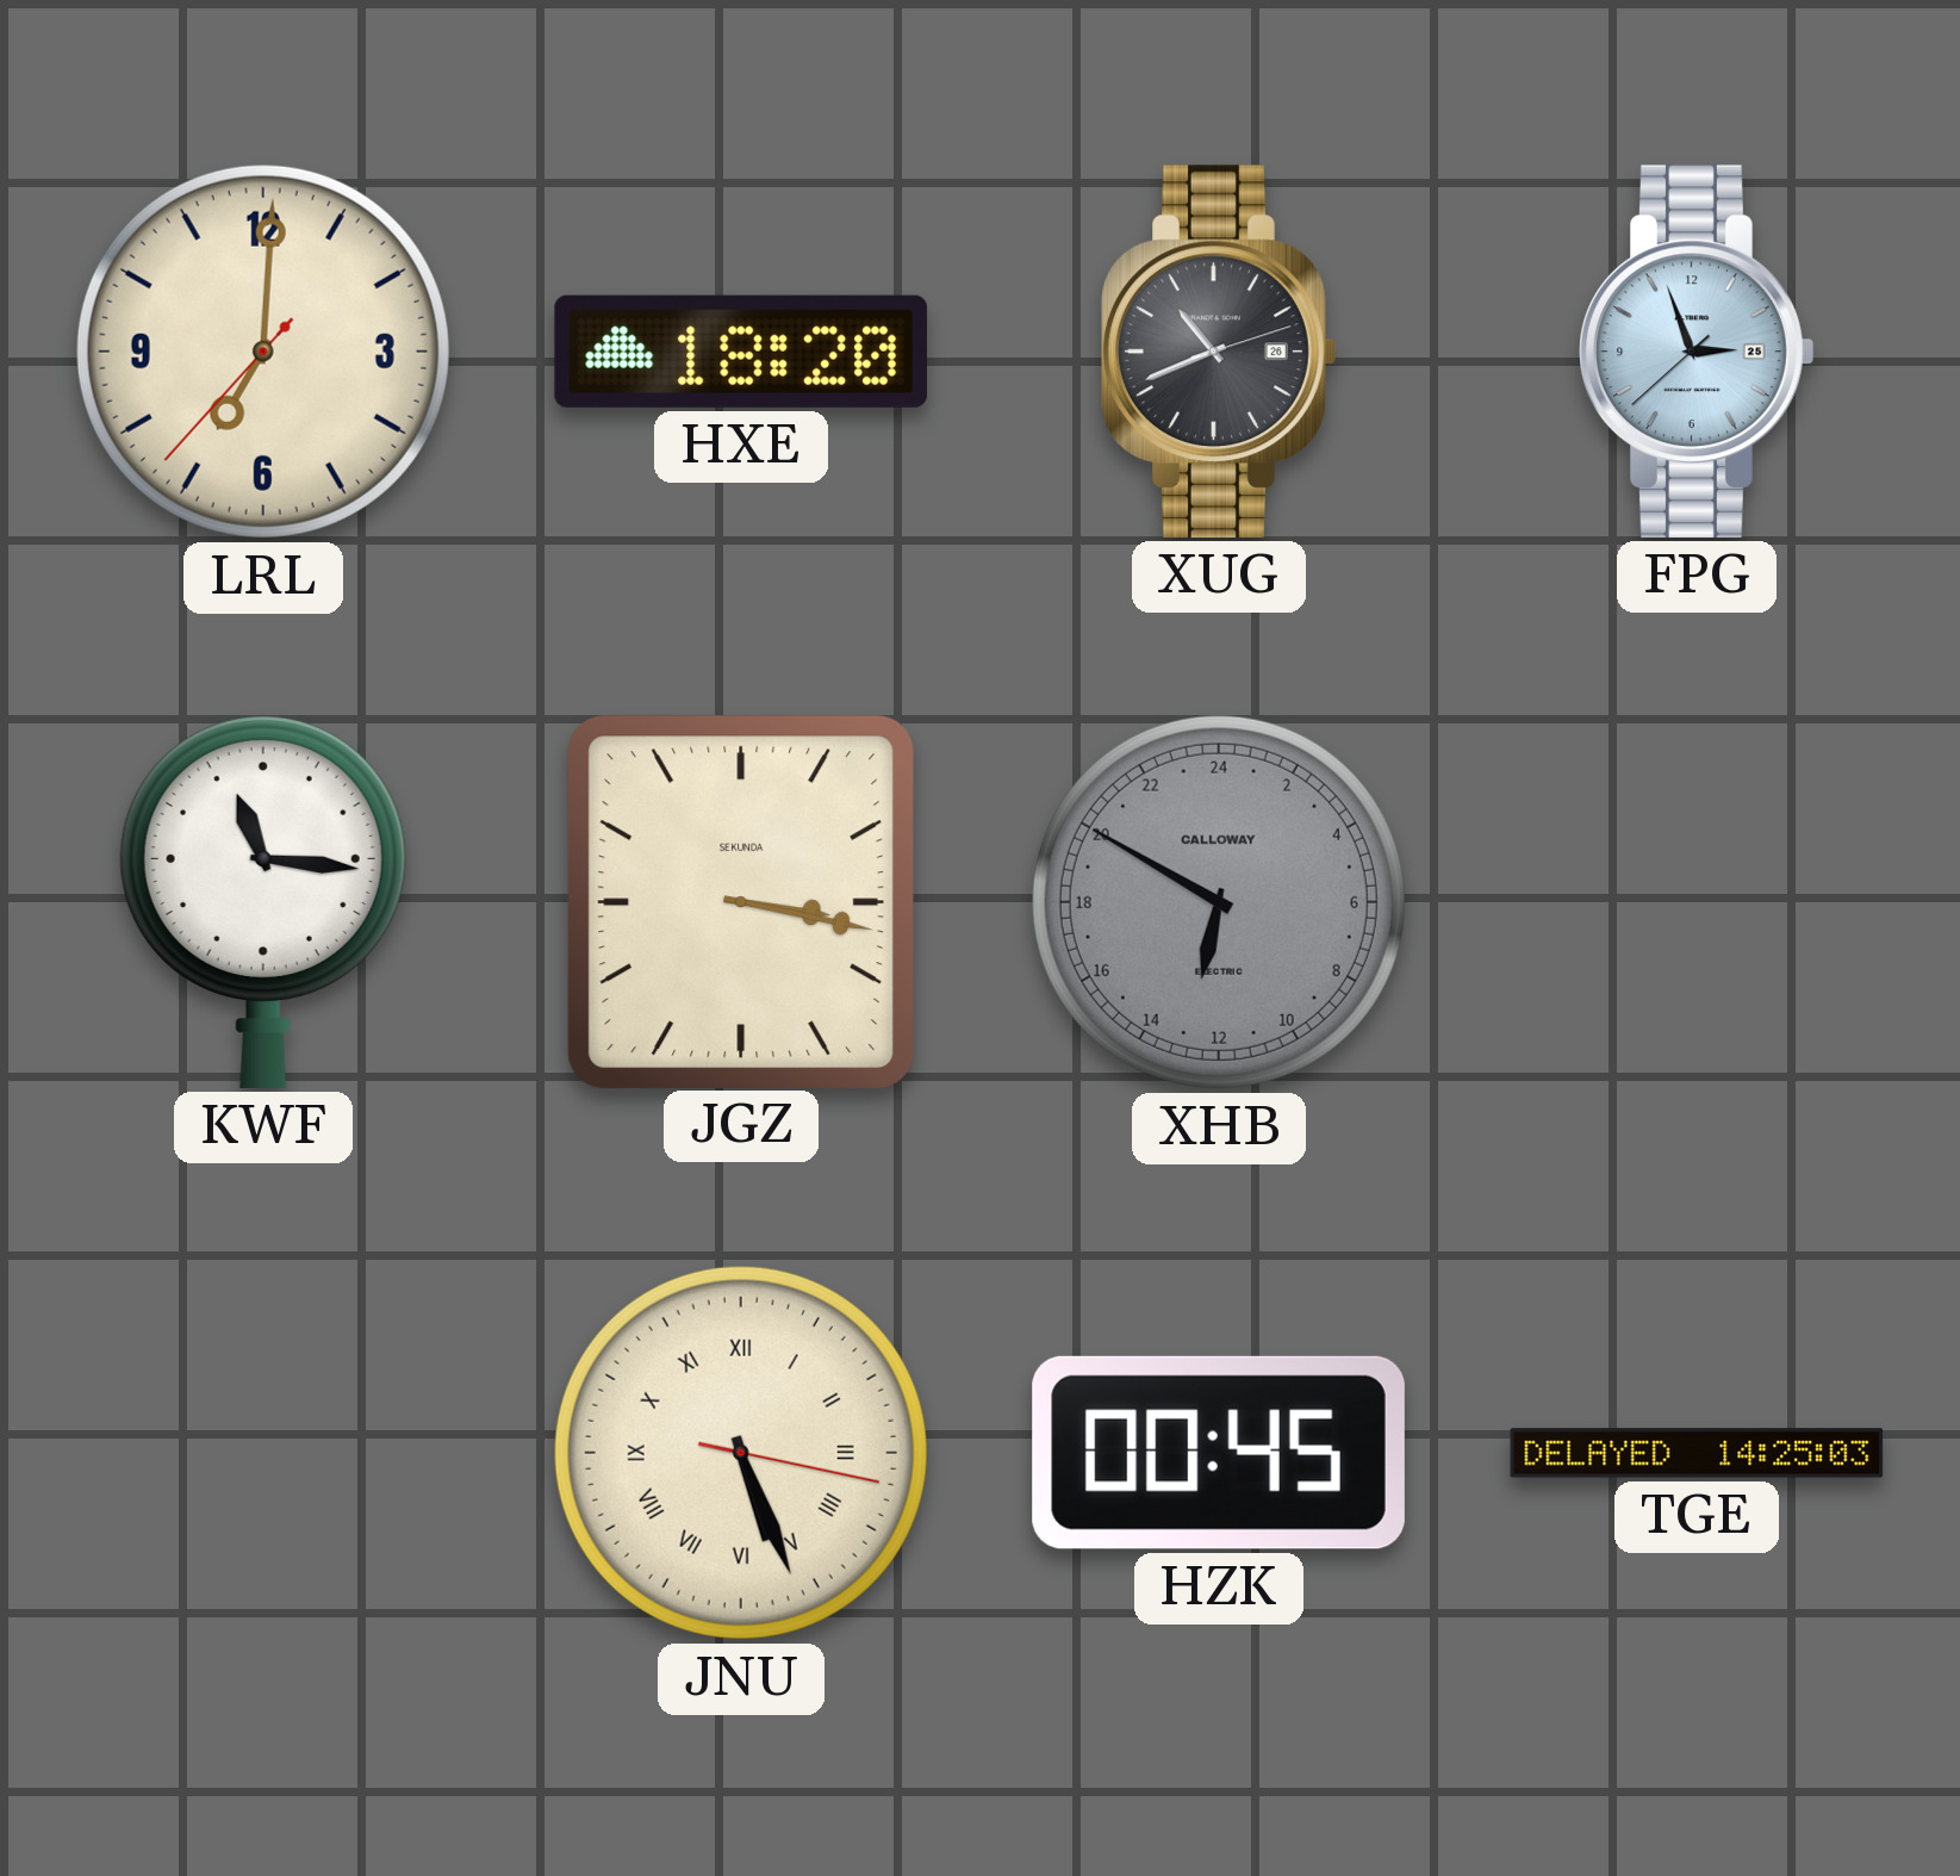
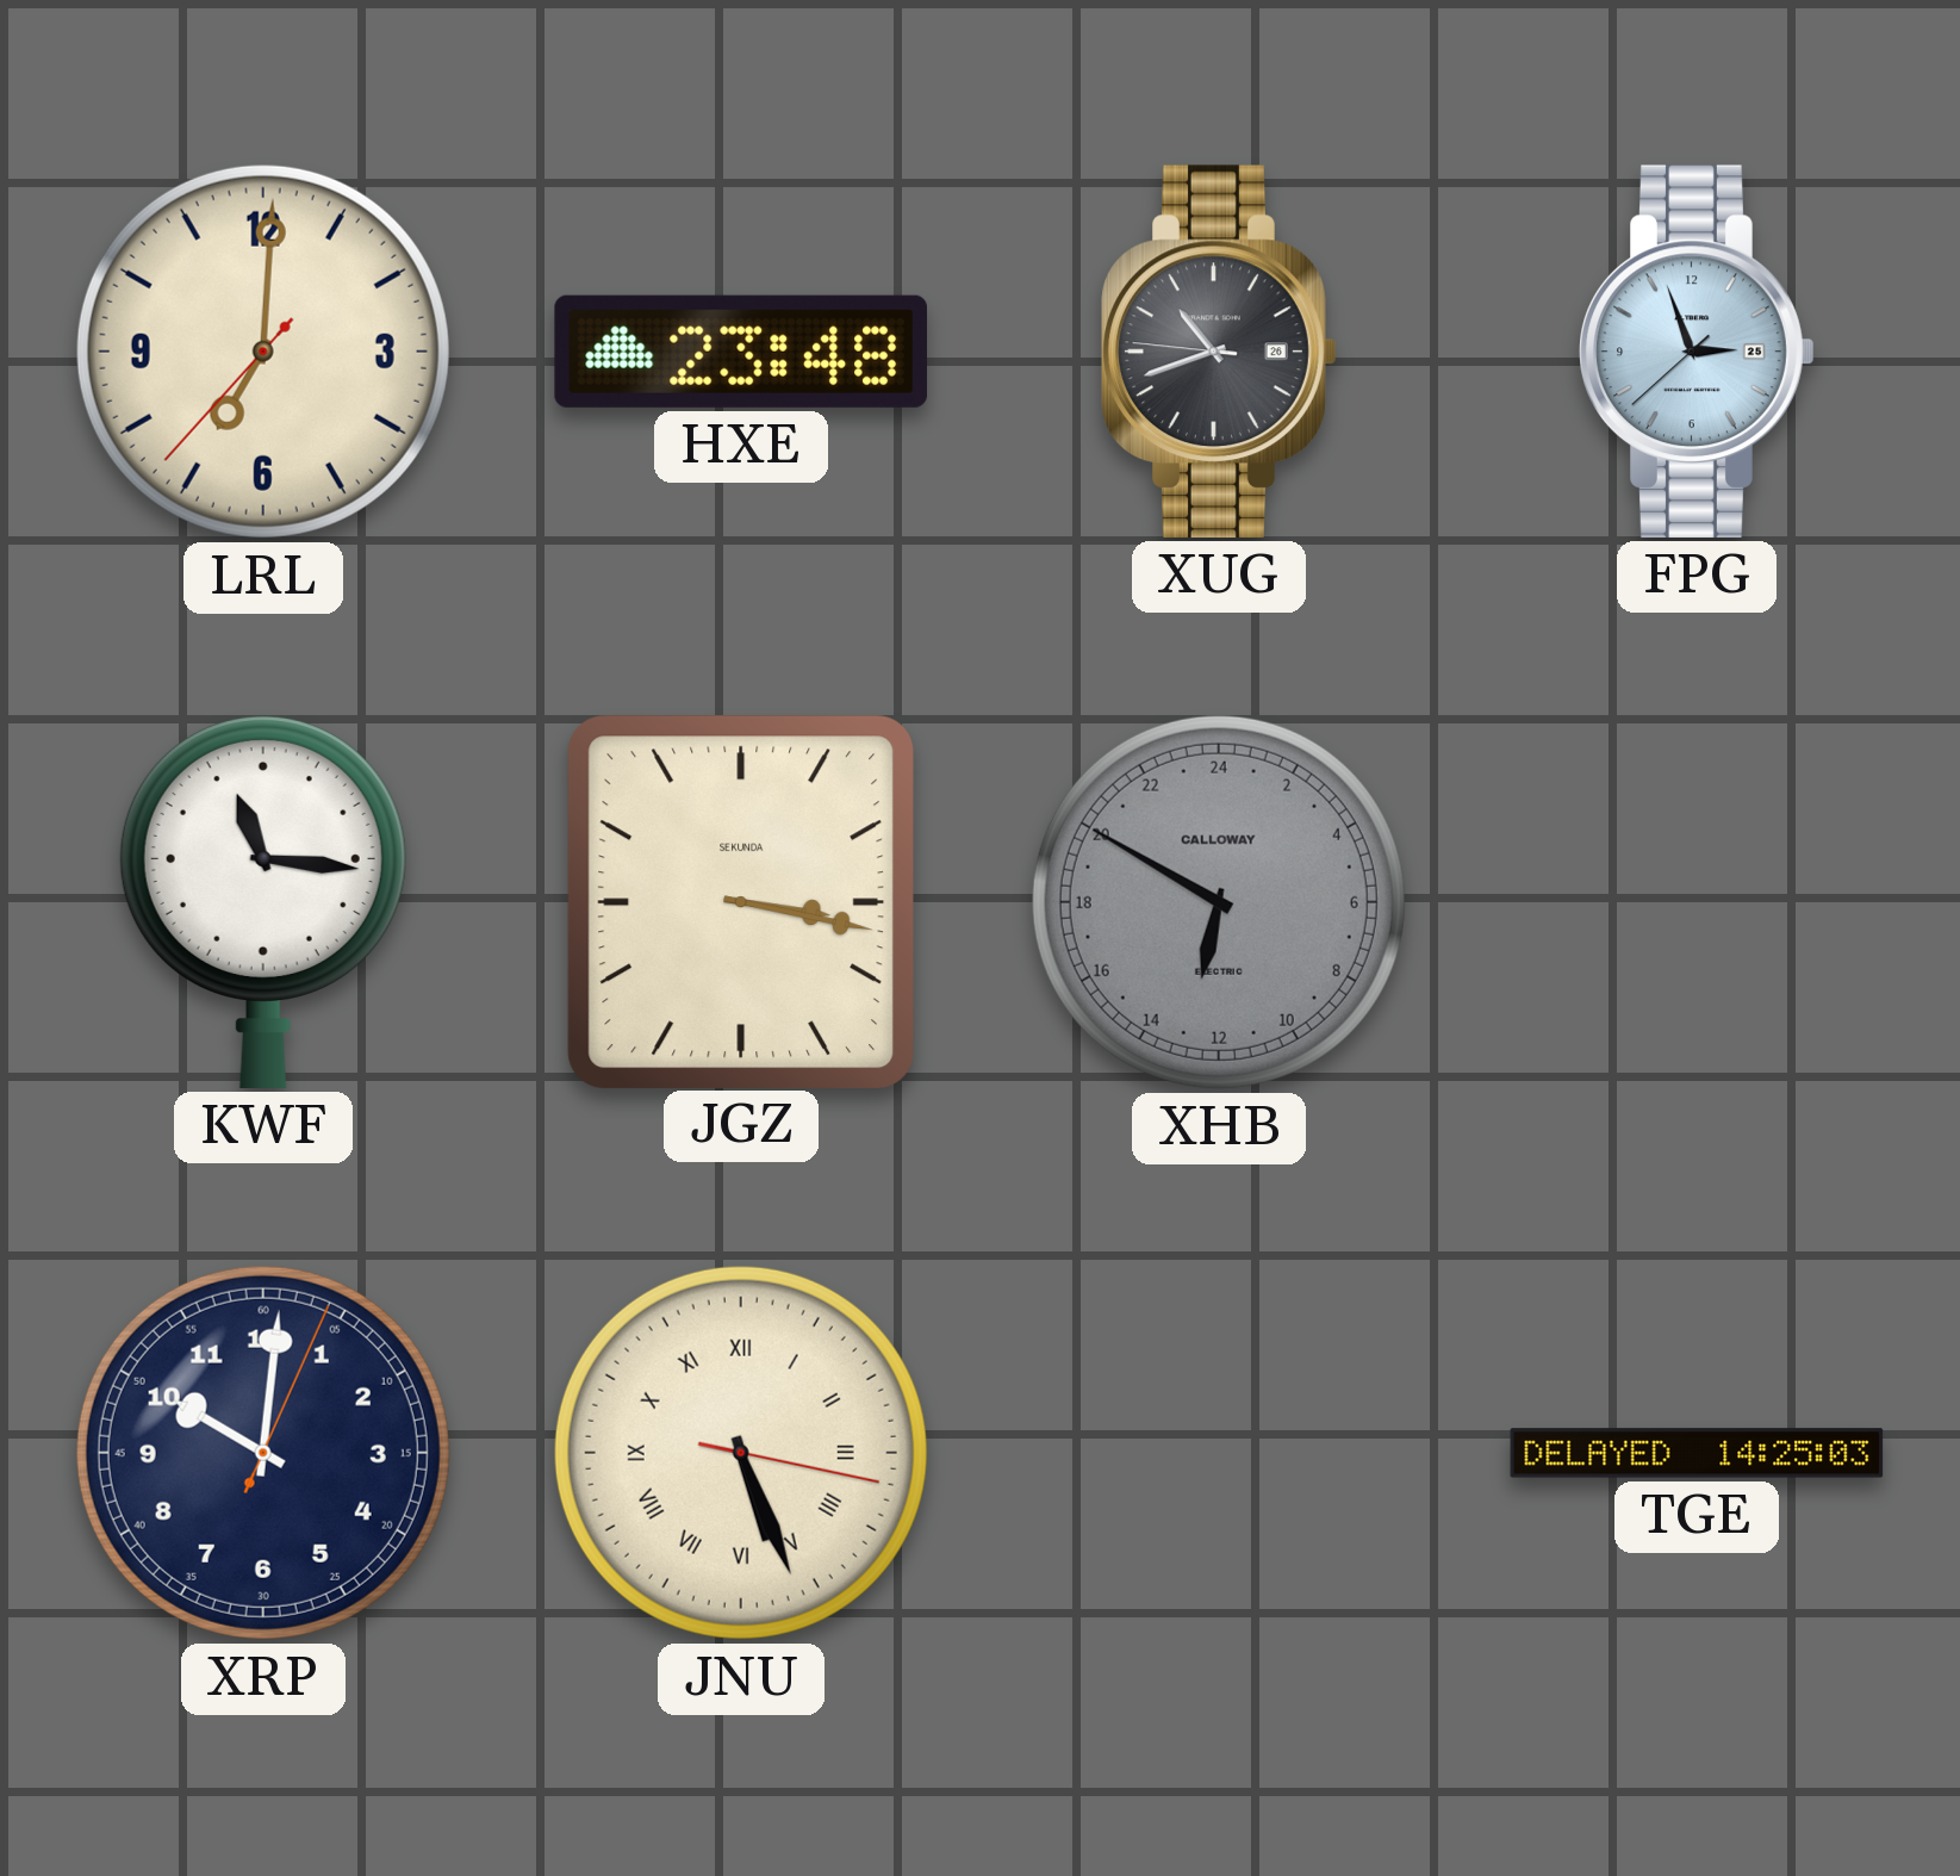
HXE: 18:20 -> 23:48 (741, 352)
XUG: 10:41:12 -> 10:41:46 (1219, 352)
XRP: none -> 10:01 (263, 1453)
HZK: 00:45 -> none (1219, 1453)
